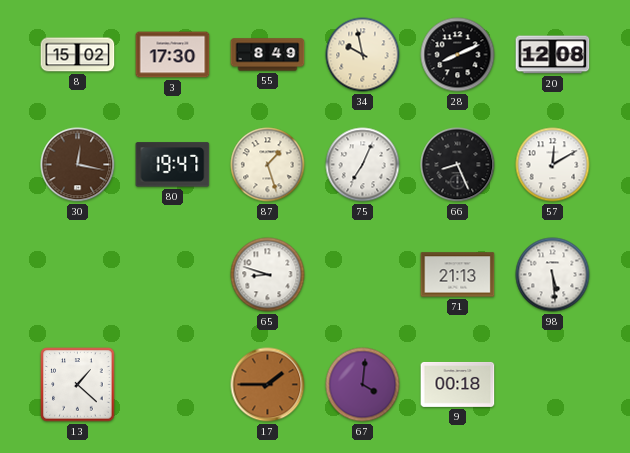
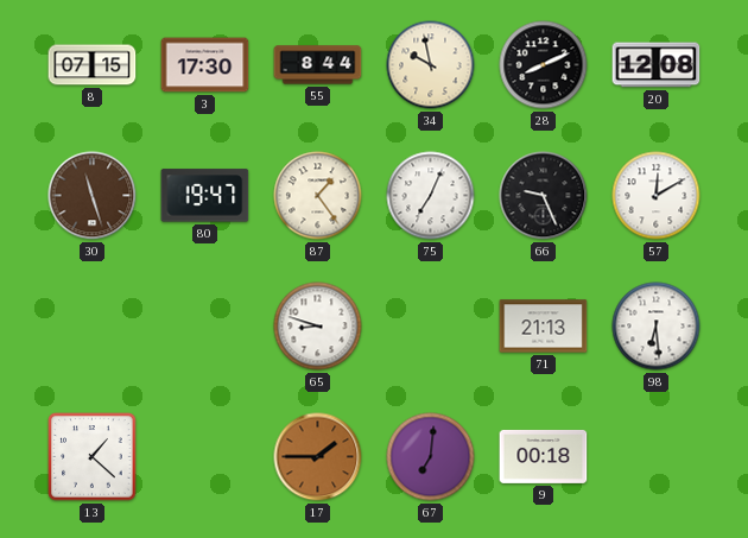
8: 15:02 -> 07:15 (93, 65)
55: 8:49 -> 8:44 (318, 65)
30: 12:17 -> 11:27 (93, 196)
87: 1:27 -> 1:24 (318, 196)
66: 8:26 -> 9:26 (544, 196)
98: 5:29 -> 6:29 (657, 327)
67: 4:01 -> 7:01 (431, 457)
